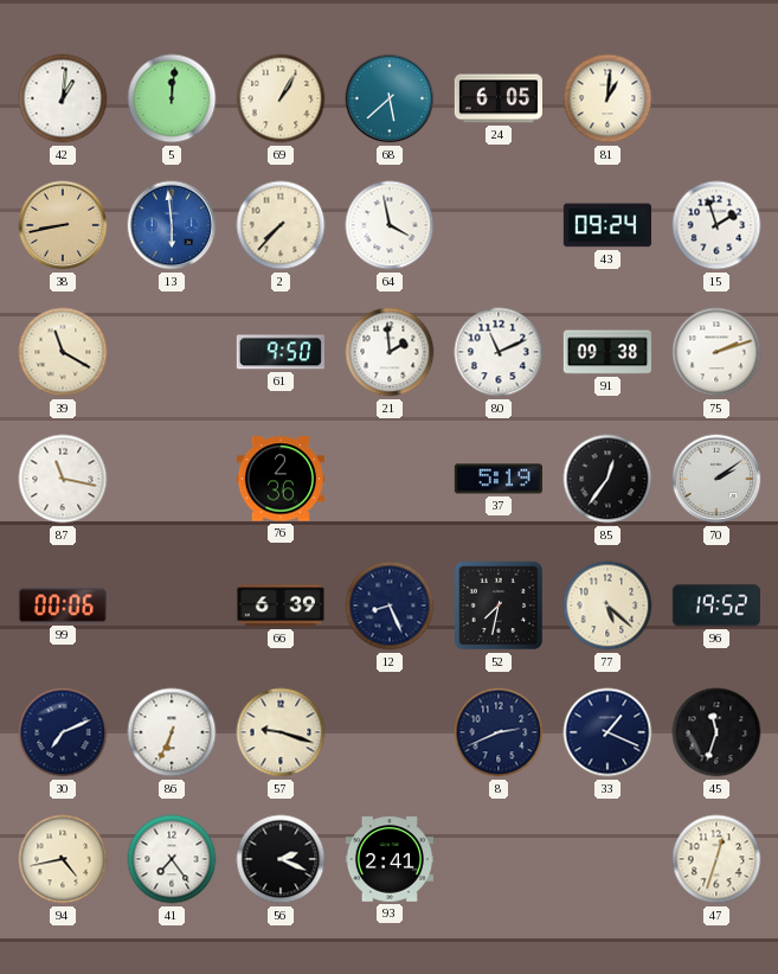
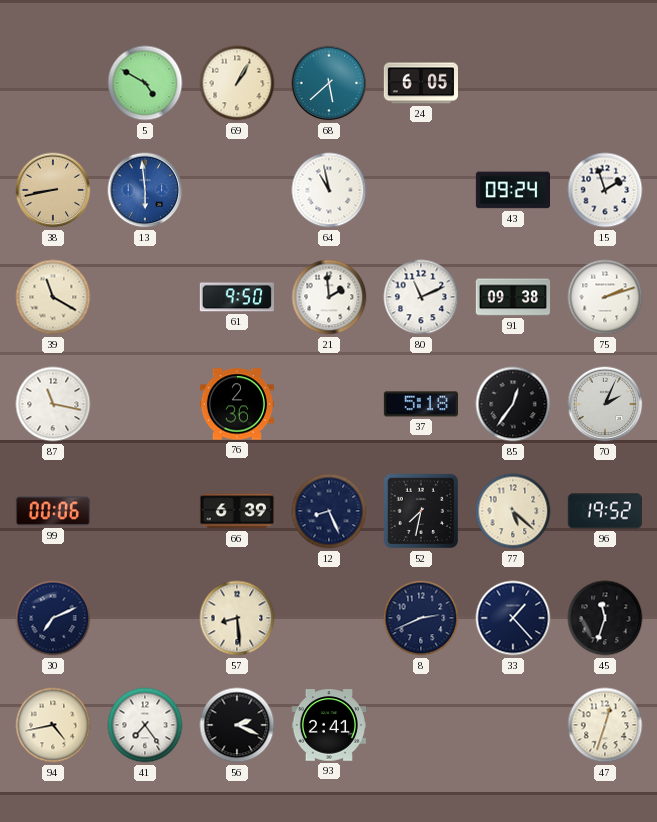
42: 1:01 -> none (63, 98)
5: 12:01 -> 4:50 (145, 83)
81: 1:01 -> none (607, 98)
2: 7:37 -> none (281, 225)
64: 3:58 -> 10:58 (329, 190)
37: 5:19 -> 5:18 (421, 404)
70: 2:09 -> 2:04 (605, 404)
86: 6:34 -> none (172, 732)
57: 9:18 -> 8:29 (237, 618)
33: 1:19 -> 1:23 (513, 618)
